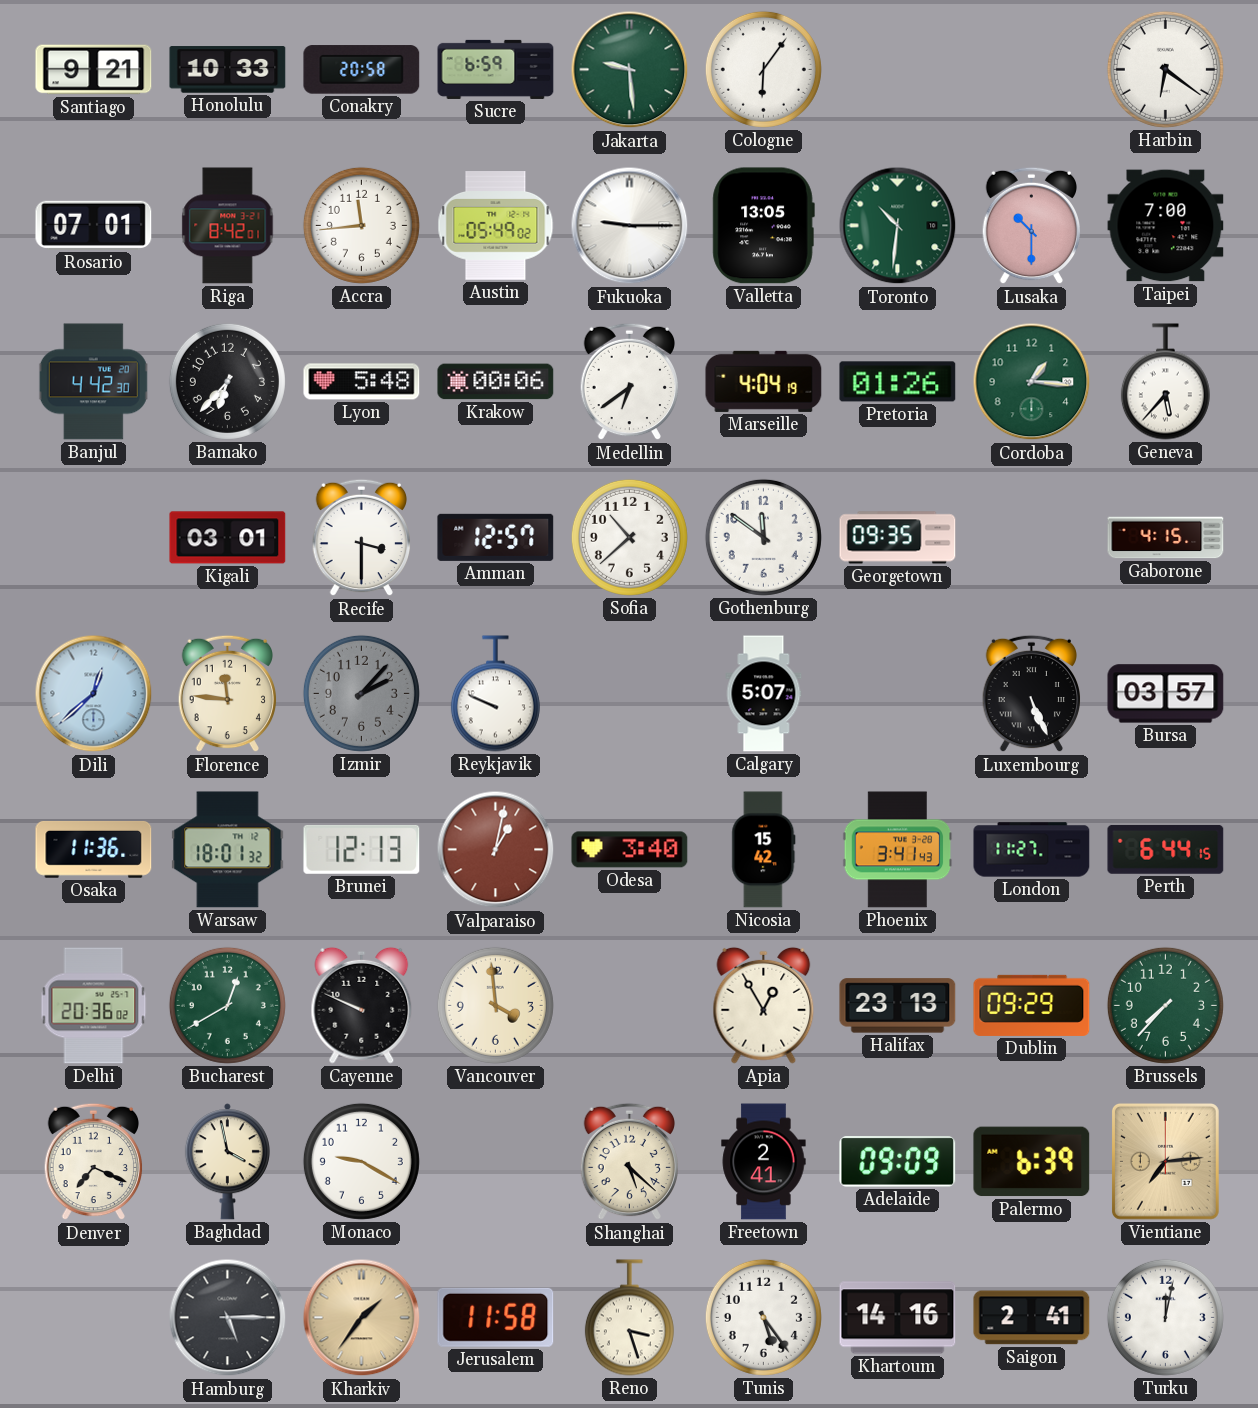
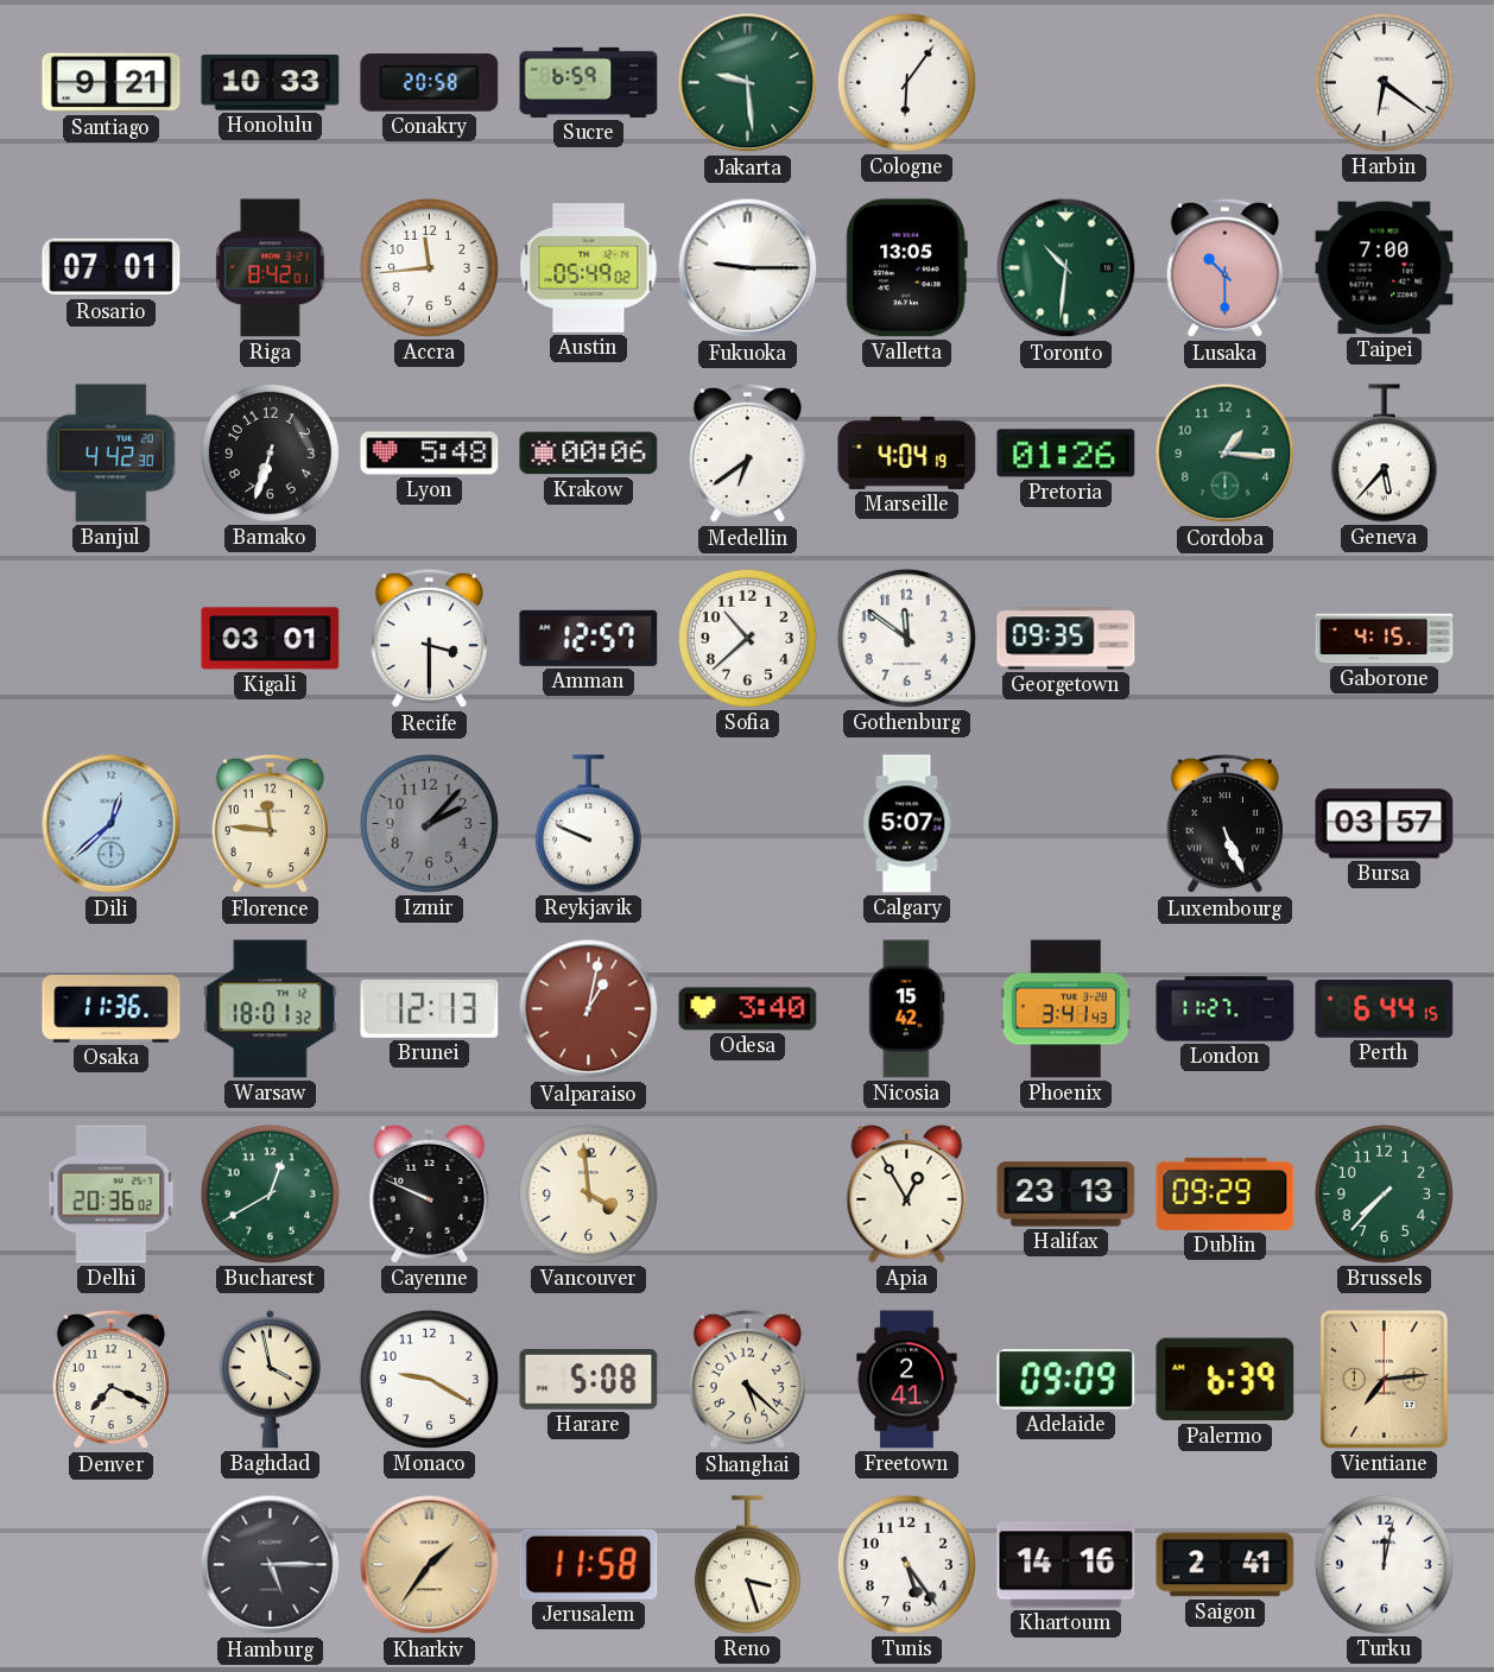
Bamako: 6:37 -> 6:33 (270, 452)
Harare: none -> 5:08 (589, 1379)
